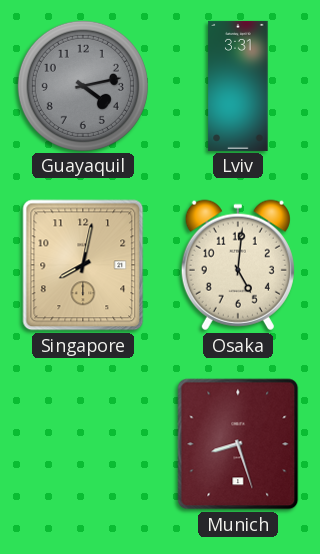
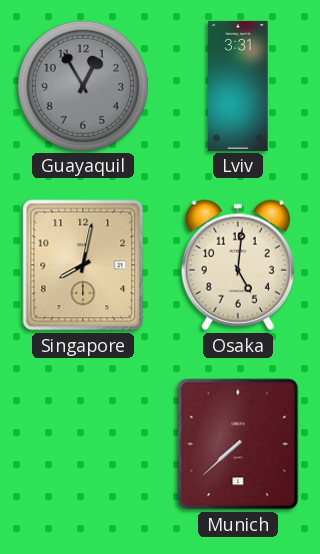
Guayaquil: 4:13 -> 12:55 (83, 86)
Munich: 8:27 -> 7:38 (238, 444)
